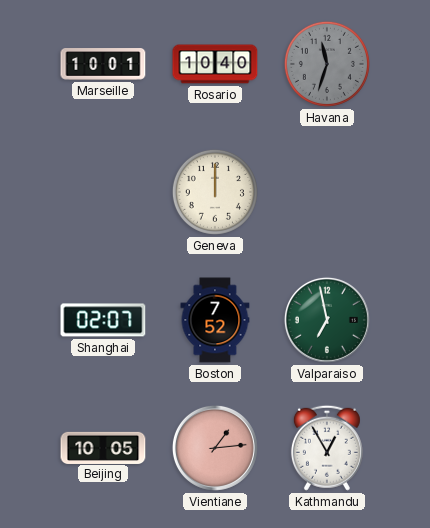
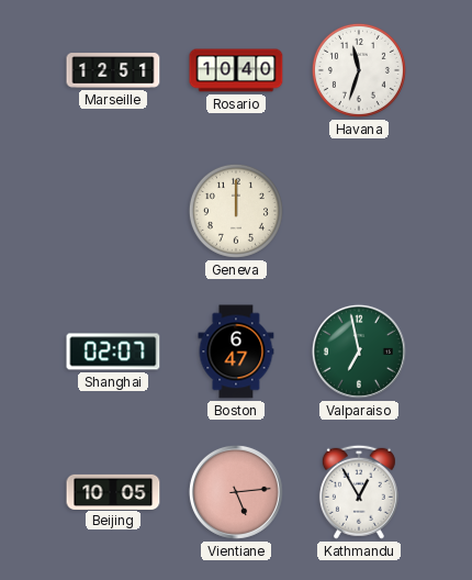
Marseille: 10:01 -> 12:51 (113, 70)
Havana dial: grey -> white (359, 70)
Boston: 7:52 -> 6:47 (236, 352)
Vientiane: 1:14 -> 5:14 (236, 492)
